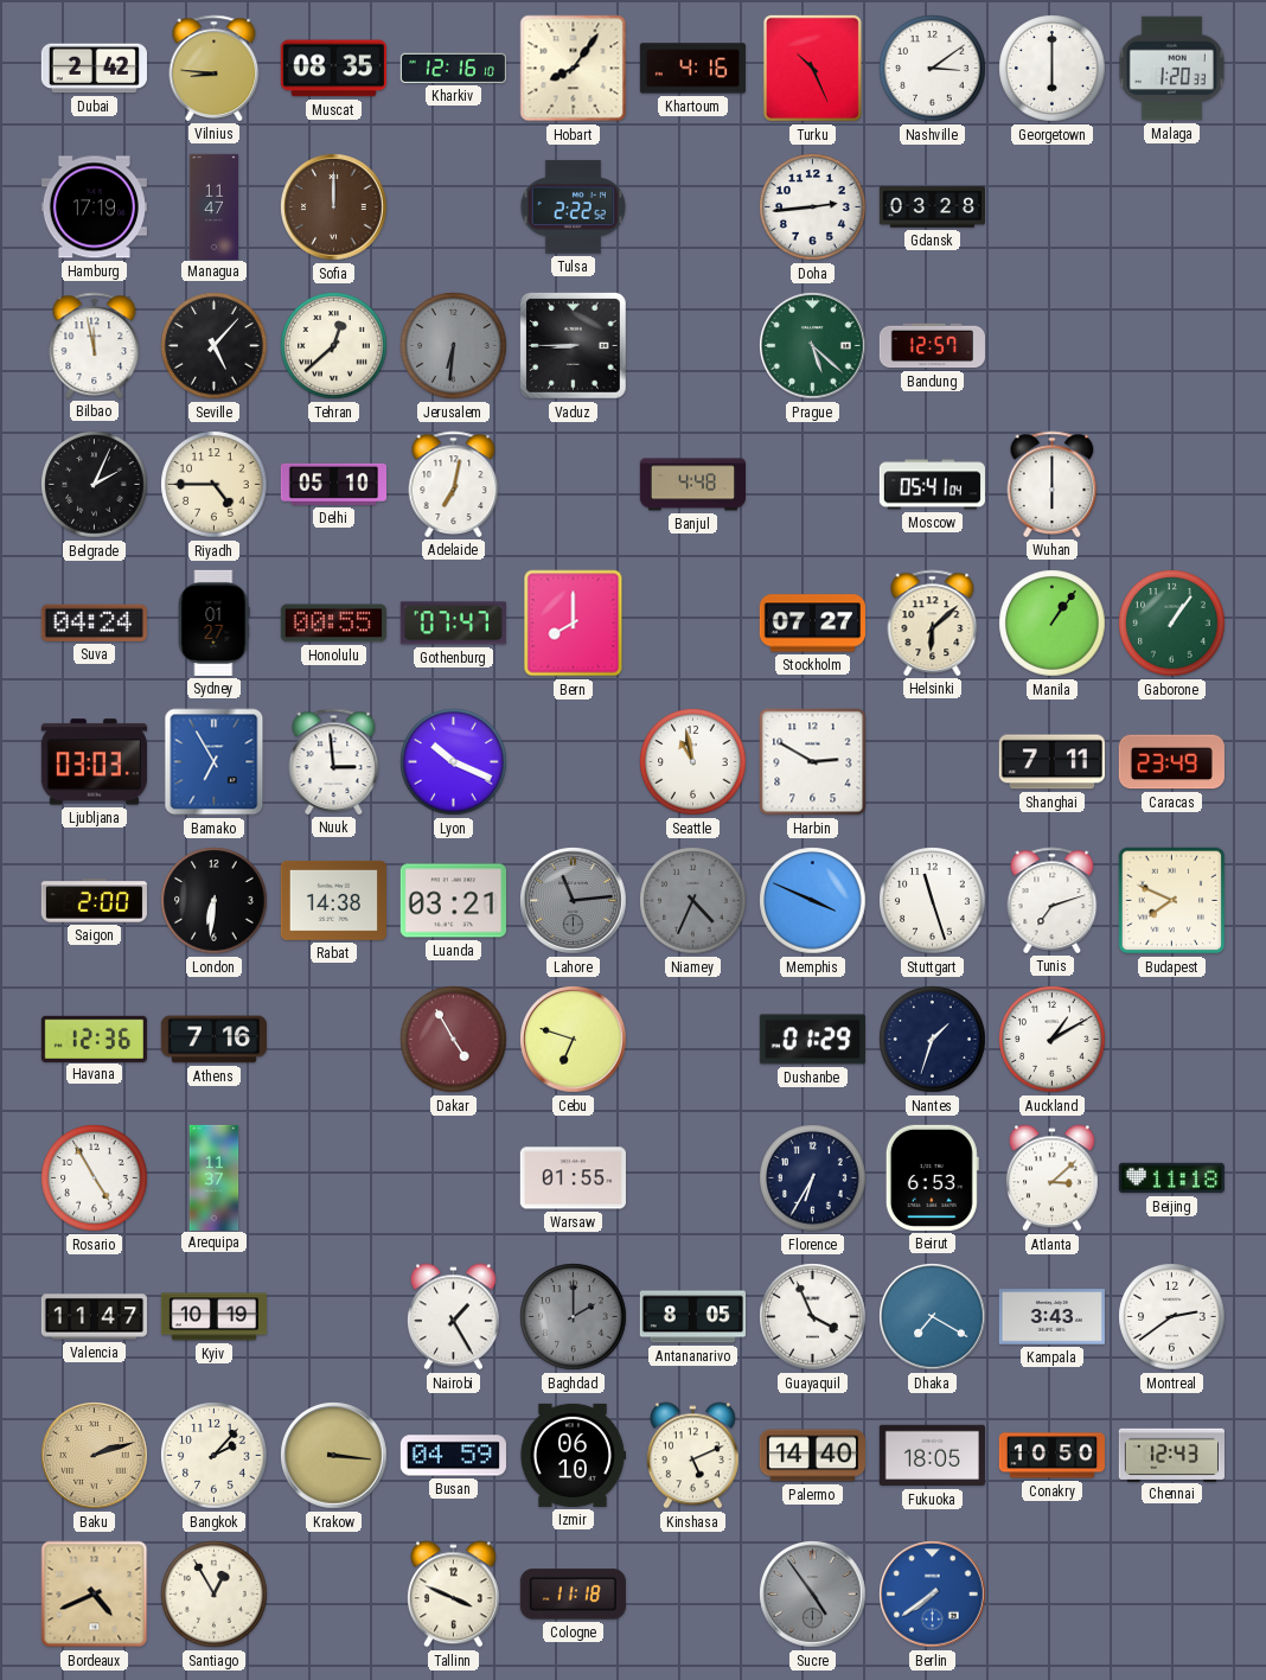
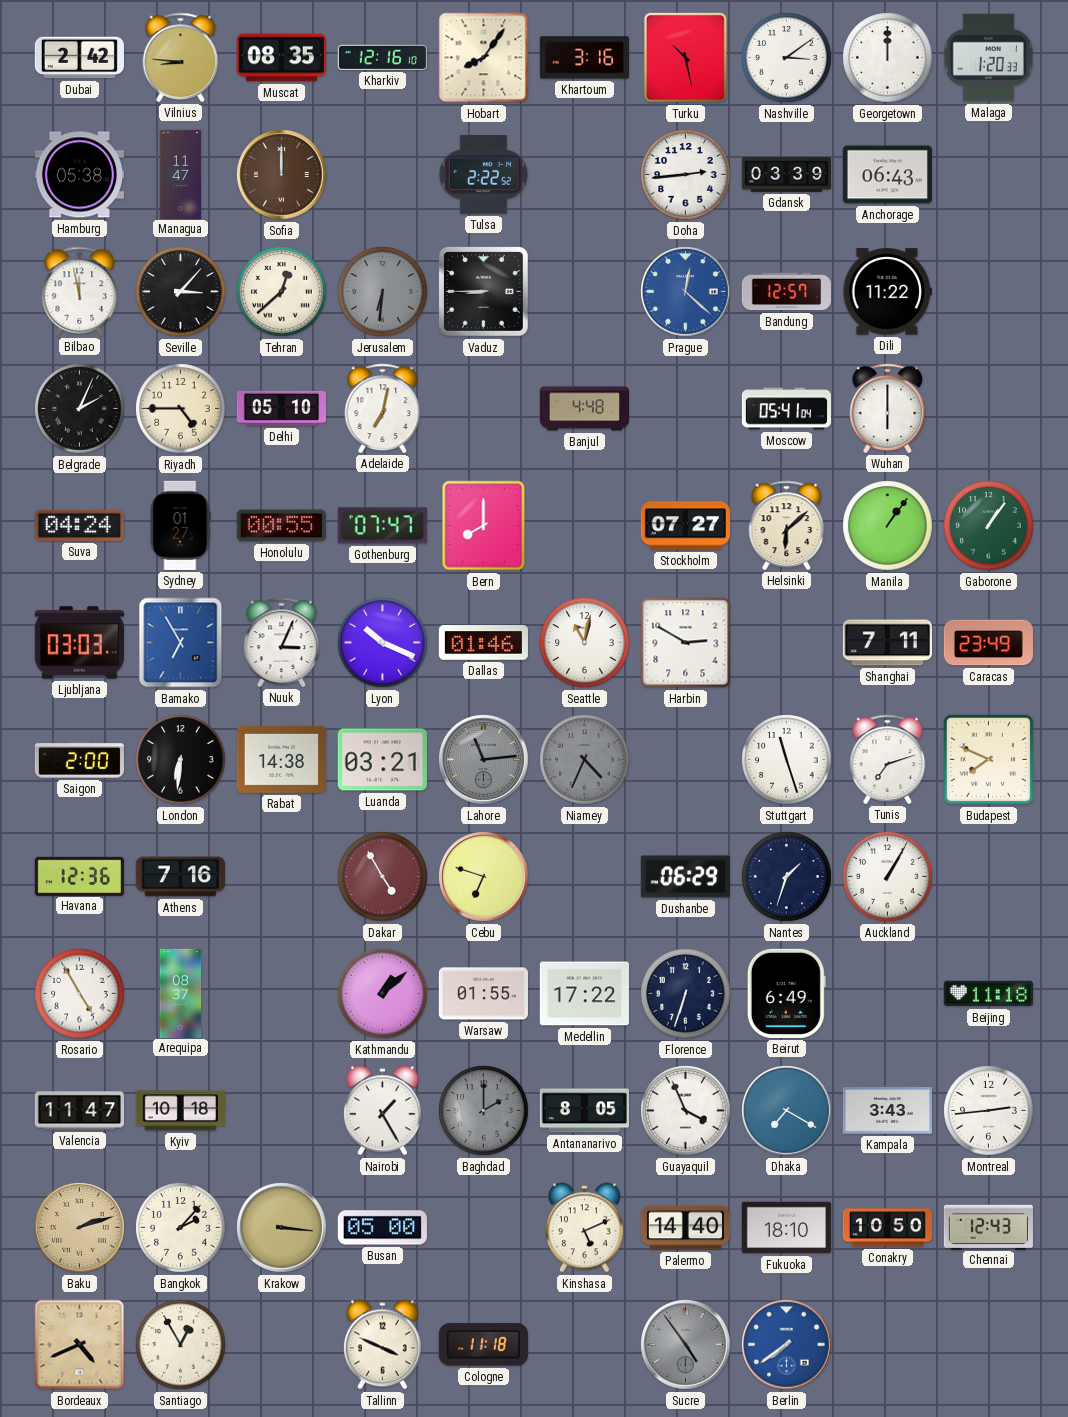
Khartoum: 4:16 -> 3:16 (584, 58)
Turku: 10:26 -> 10:28 (685, 57)
Georgetown: 6:00 -> 12:00 (888, 58)
Hamburg: 17:19 -> 05:38 (79, 175)
Gdansk: 03:28 -> 03:39 (786, 175)
Anchorage: none -> 06:43 (887, 175)
Seville: 5:07 -> 3:07 (181, 292)
Prague: 5:22 -> 12:22 (686, 292)
Prague dial: green -> blue (686, 292)
Dili: none -> 11:22 (887, 292)
Nuuk: 2:59 -> 3:04 (282, 642)
Dallas: none -> 01:46 (483, 643)
Seattle: 10:58 -> 11:02 (585, 643)
Memphis: 3:49 -> none (813, 901)
Dushanbe: 01:29 -> 06:29 (685, 877)
Auckland: 1:10 -> 1:05 (888, 877)
Arequipa: 11:37 -> 08:37 (181, 993)
Kathmandu: none -> 1:08 (383, 994)
Medellin: none -> 17:22 (584, 994)
Florence: 6:35 -> 6:33 (686, 994)
Beirut: 6:53 -> 6:49 (786, 993)
Atlanta: 3:08 -> none (1051, 1178)
Kyiv: 10:19 -> 10:18 (180, 1111)
Montreal: 2:39 -> 2:44 (989, 1111)
Busan: 04:59 -> 05:00 (382, 1228)
Izmir: 06:10 -> none (573, 1455)
Fukuoka: 18:05 -> 18:10 (786, 1228)
